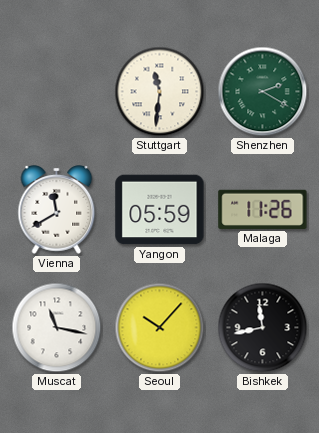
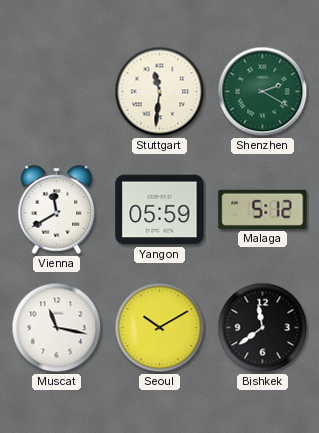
Malaga: 11:26 -> 5:12 (263, 209)
Seoul: 10:07 -> 10:10 (160, 328)
Bishkek: 11:43 -> 11:39 (263, 328)
